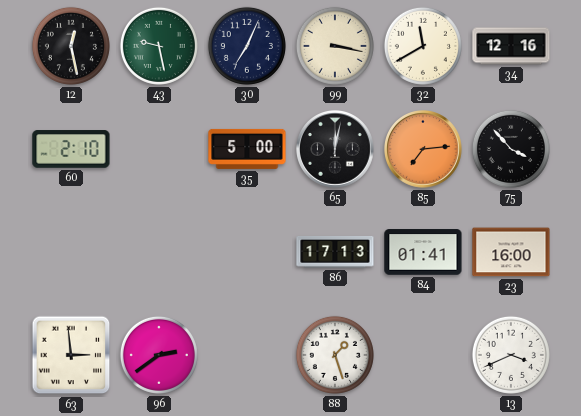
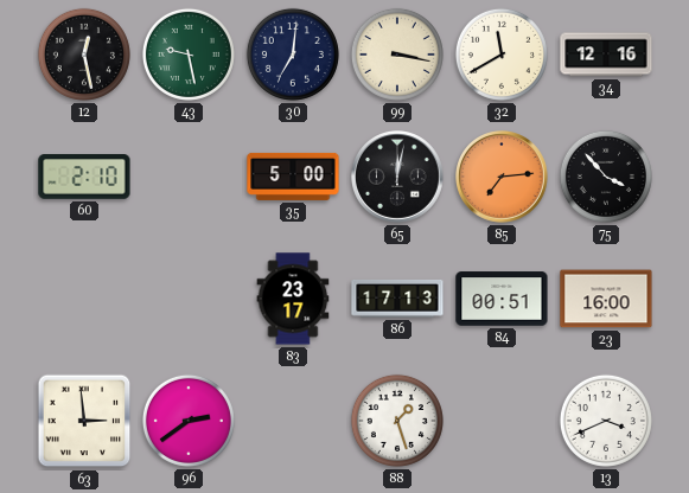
30: 7:04 -> 7:01 (293, 55)
83: none -> 23:17 (293, 299)
84: 01:41 -> 00:51 (502, 299)
